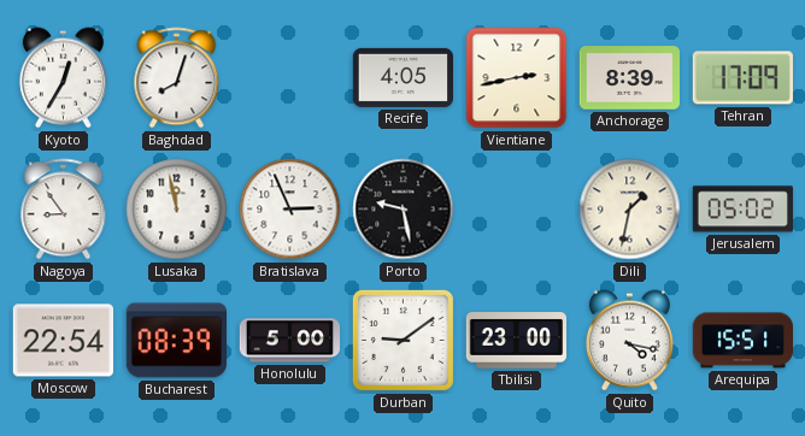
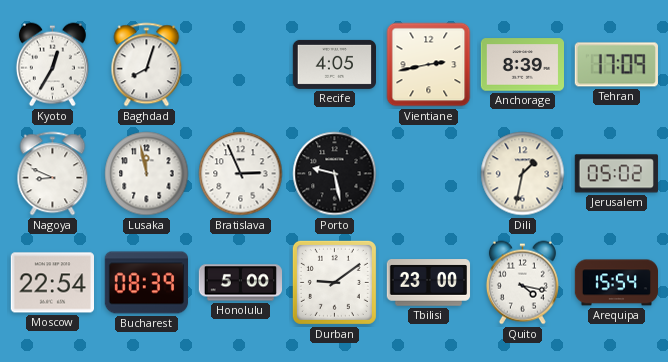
Nagoya: 8:54 -> 8:49 (53, 174)
Arequipa: 15:51 -> 15:54 (616, 283)
